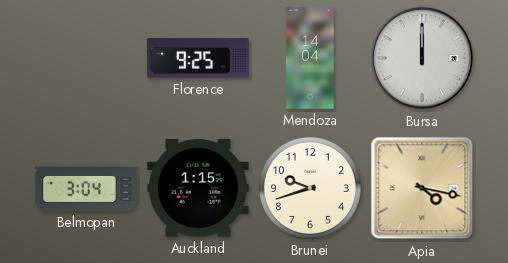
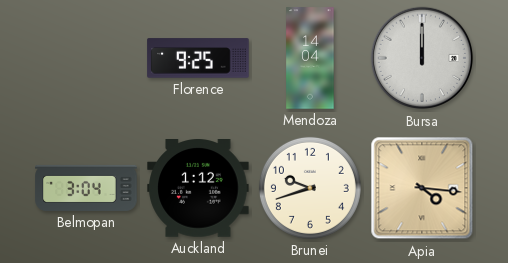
Auckland: 1:15 -> 1:12 (198, 188)
Apia: 4:17 -> 4:16 (422, 188)
